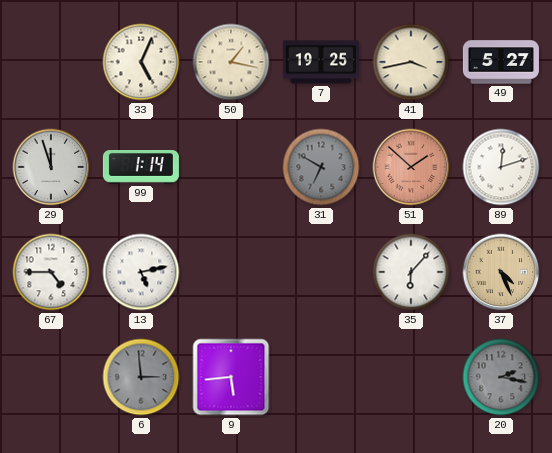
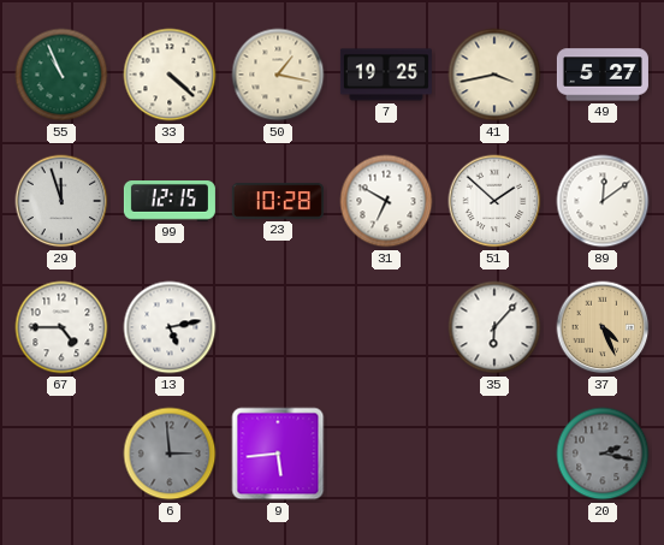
55: none -> 10:56 (61, 75)
33: 5:04 -> 4:22 (170, 75)
99: 1:14 -> 12:15 (170, 202)
23: none -> 10:28 (278, 201)
31 dial: grey -> white (386, 201)
51 dial: salmon -> white (494, 201)
89: 12:12 -> 12:09 (603, 201)
